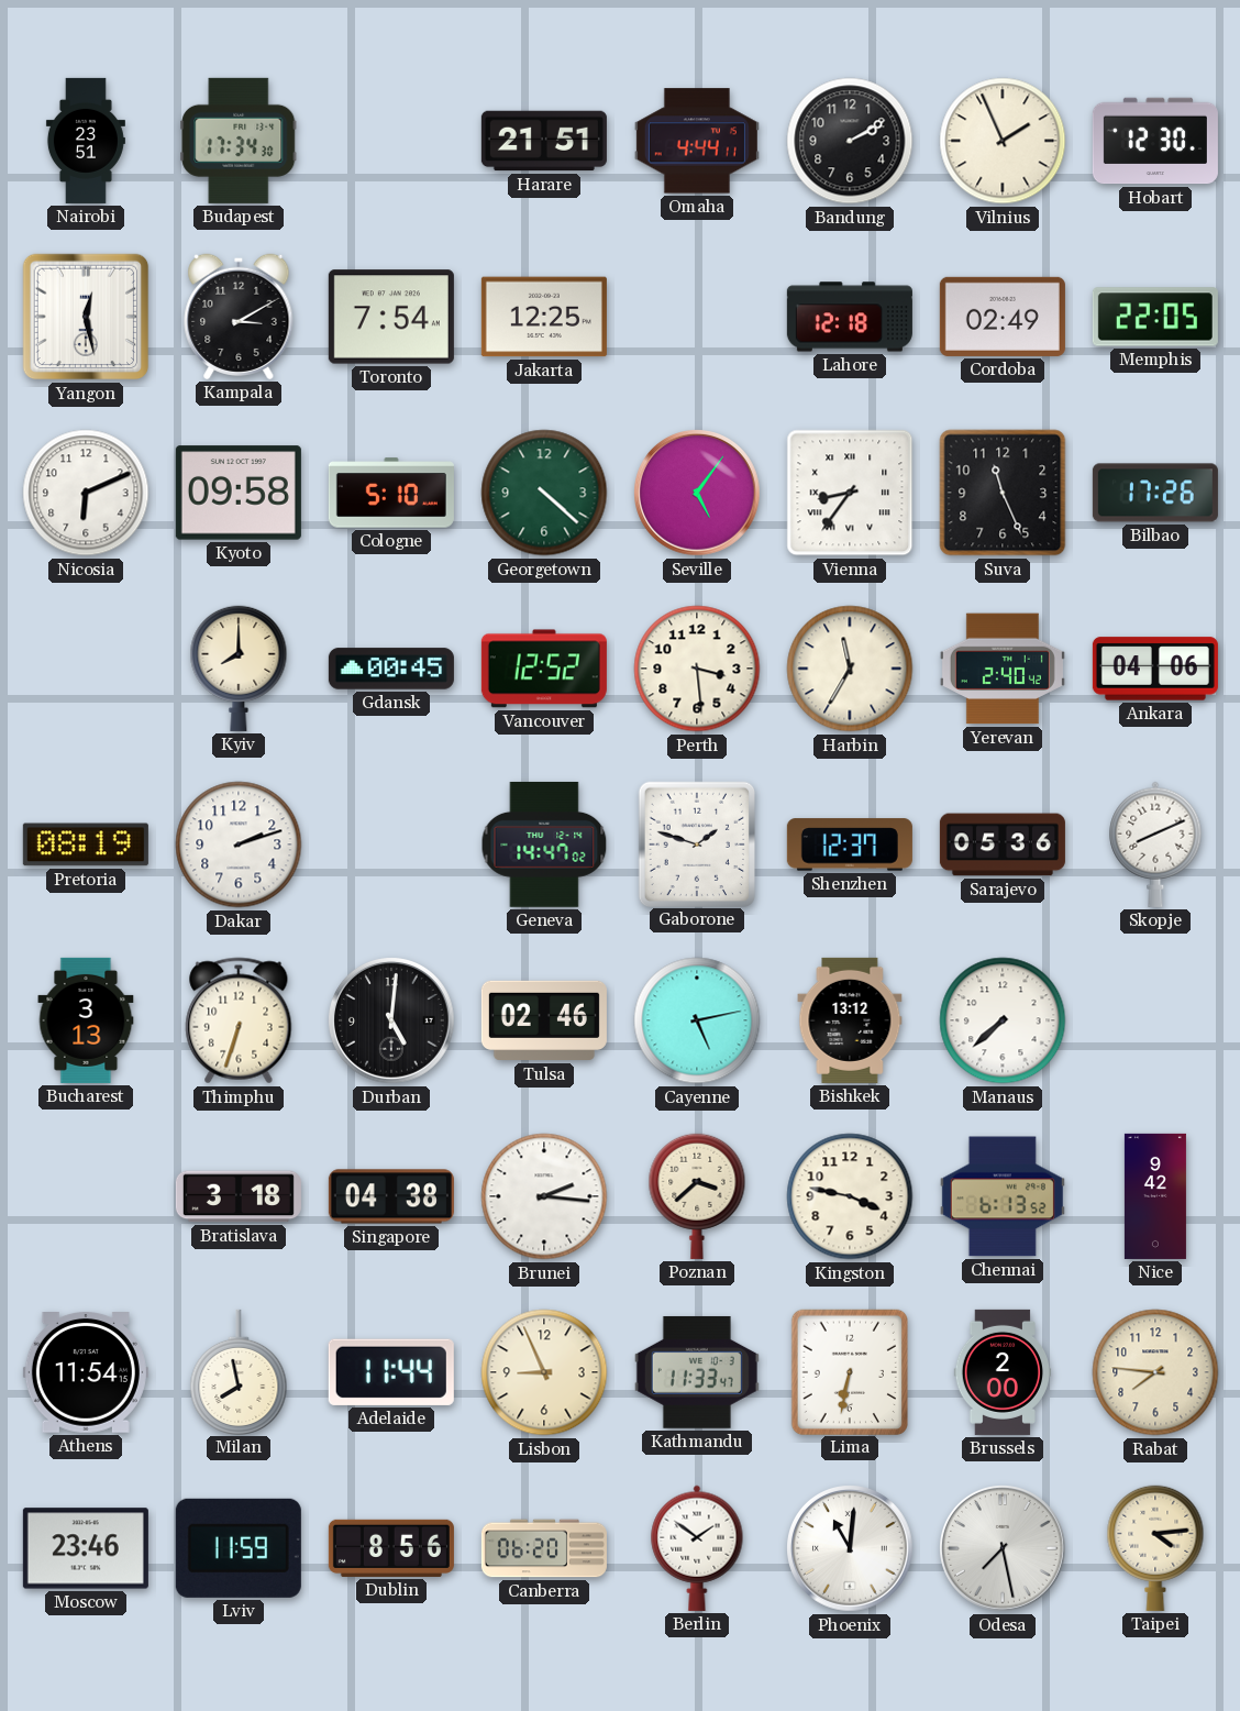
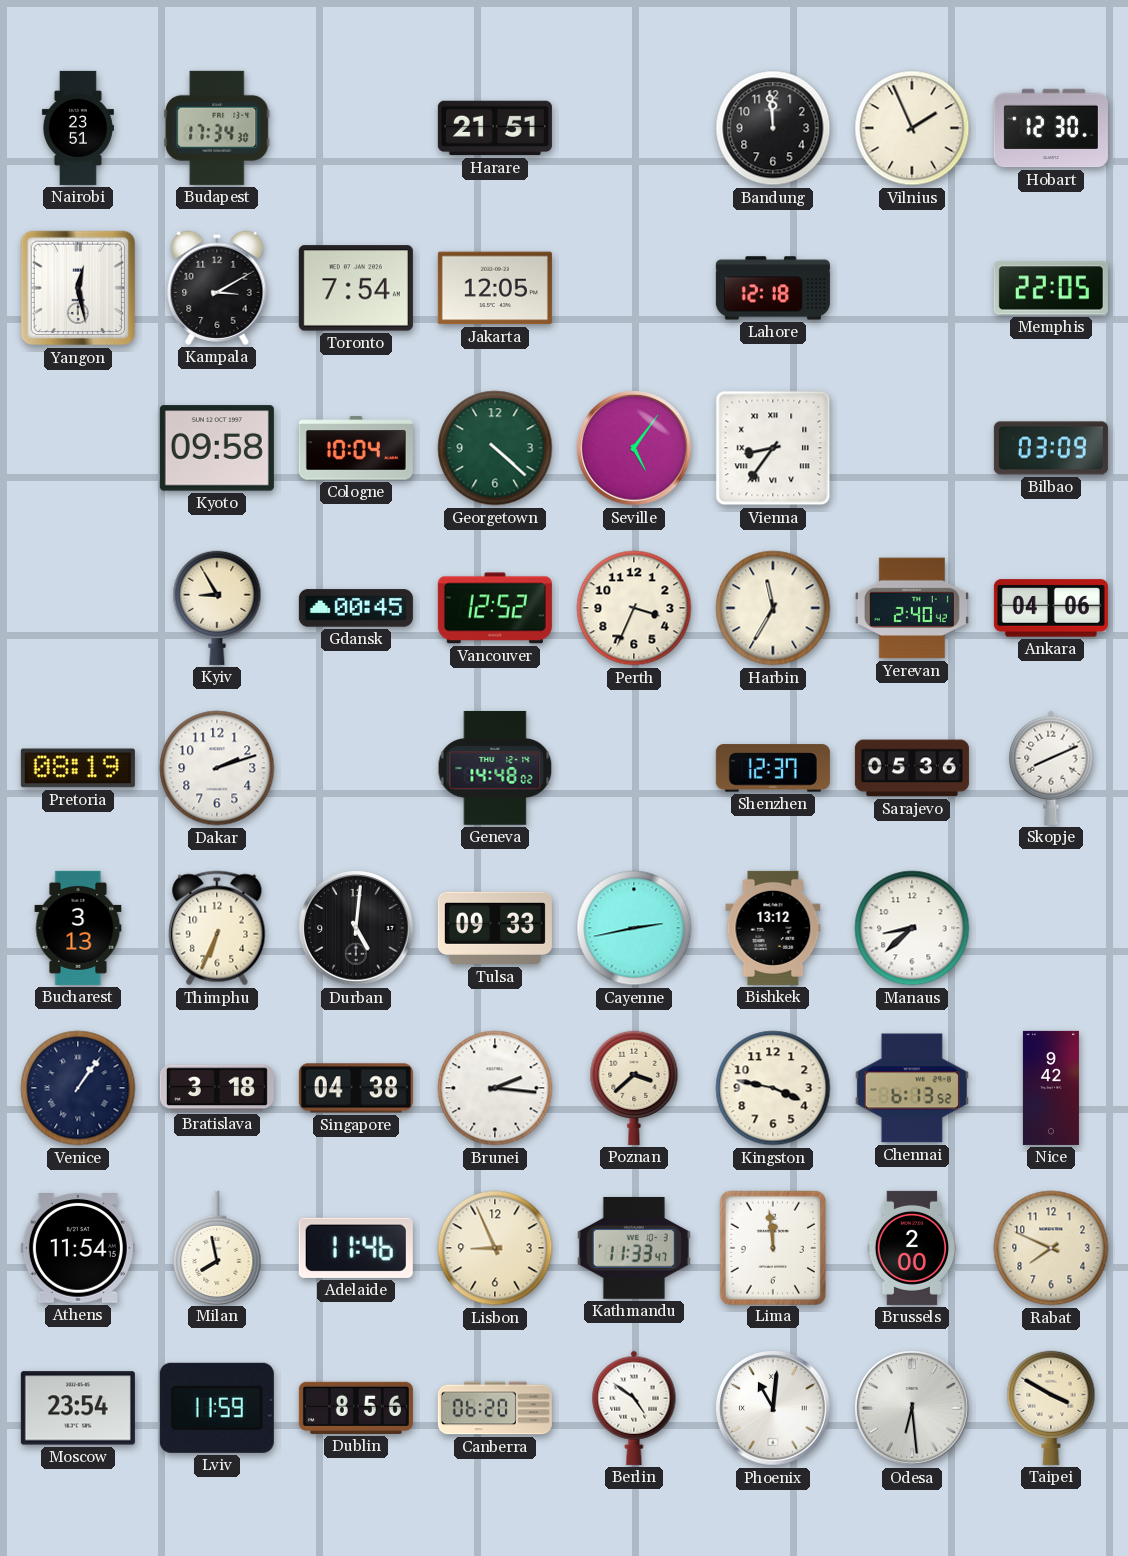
Omaha: 4:44 -> none (697, 141)
Bandung: 2:10 -> 11:59 (773, 128)
Jakarta: 12:25 -> 12:05 (495, 288)
Cordoba: 02:49 -> none (1003, 317)
Nicosia: 6:11 -> none (86, 493)
Cologne: 5:10 -> 10:04 (356, 448)
Suva: 11:26 -> none (1003, 493)
Bilbao: 17:26 -> 03:09 (1051, 448)
Kyiv: 8:00 -> 8:55 (217, 608)
Perth: 3:29 -> 3:34 (634, 608)
Geneva: 14:47 -> 14:48 (495, 768)
Gaborone: 1:48 -> none (696, 843)
Thimphu: 6:33 -> 6:34 (217, 928)
Tulsa: 02:46 -> 09:33 (495, 928)
Cayenne: 5:13 -> 2:43 (634, 928)
Manaus: 7:38 -> 8:38 (912, 928)
Venice: none -> 1:06 (78, 1088)
Adelaide: 11:44 -> 11:46 (356, 1248)
Lima: 6:32 -> 11:59 (772, 1247)
Rabat: 7:46 -> 7:49 (1051, 1248)
Moscow: 23:46 -> 23:54 (78, 1408)
Berlin: 1:51 -> 4:51 (634, 1408)
Odesa: 7:28 -> 6:29 (913, 1409)
Taipei: 4:14 -> 3:50 (1051, 1408)
